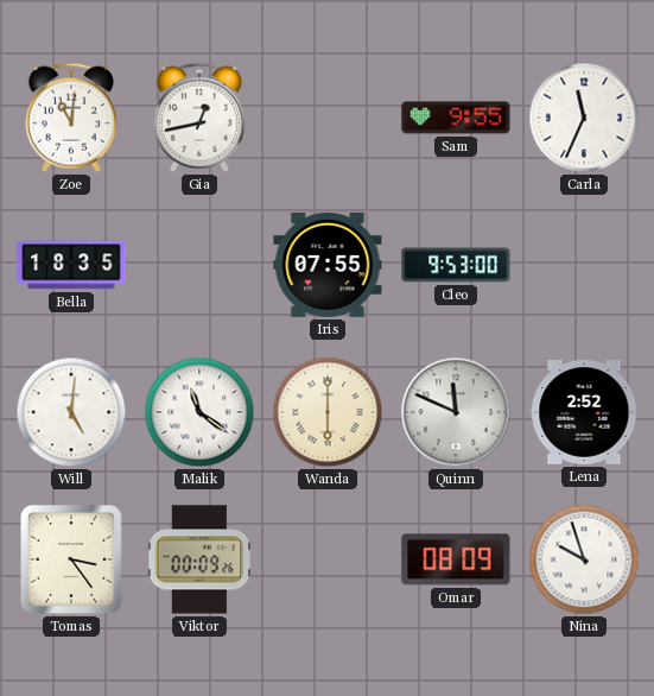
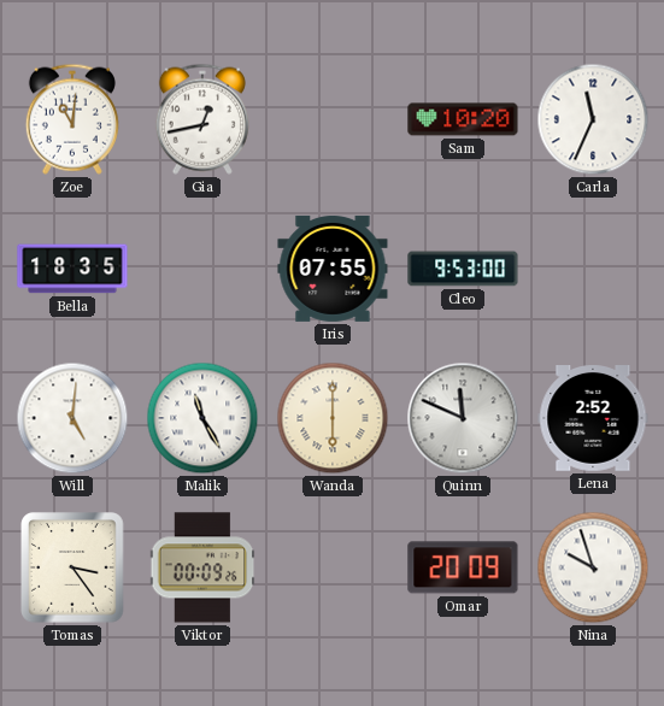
Sam: 9:55 -> 10:20 (463, 119)
Malik: 11:21 -> 11:25 (202, 418)
Omar: 08:09 -> 20:09 (463, 567)
